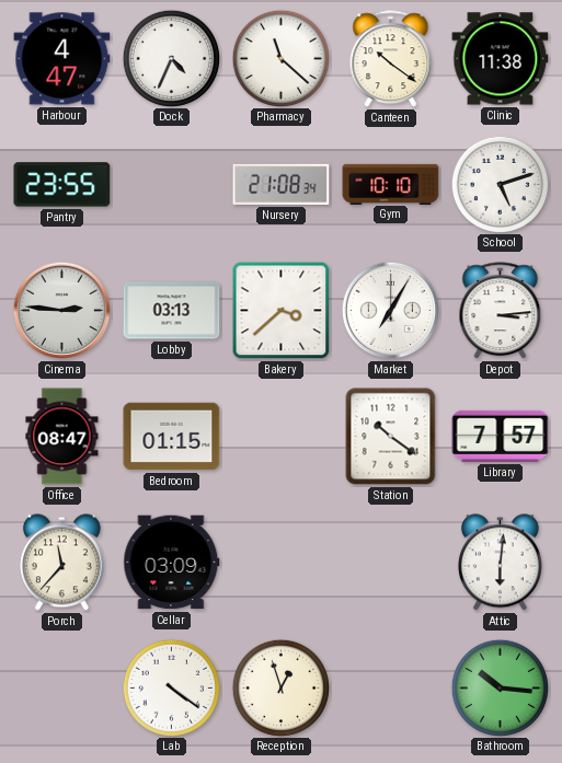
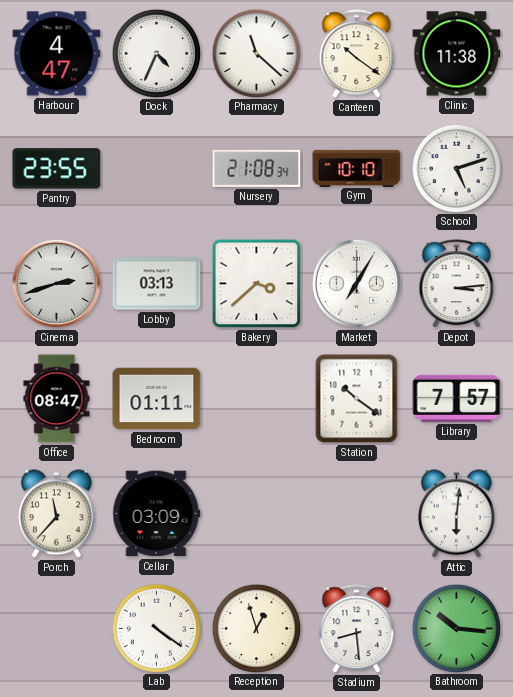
Cinema: 2:46 -> 2:42 (56, 283)
Bedroom: 01:15 -> 01:11 (157, 399)
Stadium: none -> 8:29 (357, 629)
